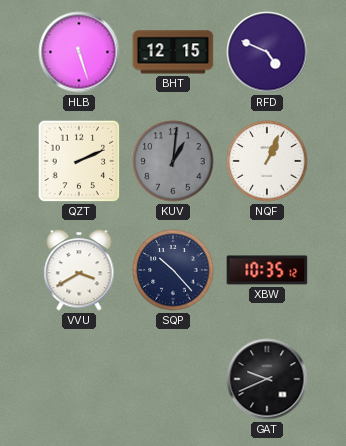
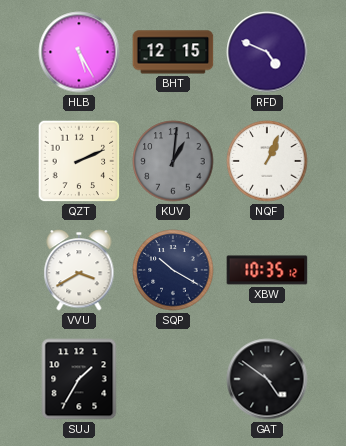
HLB: 5:27 -> 5:25 (79, 52)
SQP: 10:23 -> 10:20 (173, 270)
SUJ: none -> 1:35 (79, 379)
GAT: 9:41 -> 4:51 (267, 379)
